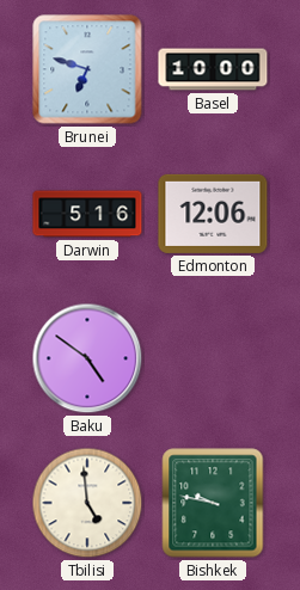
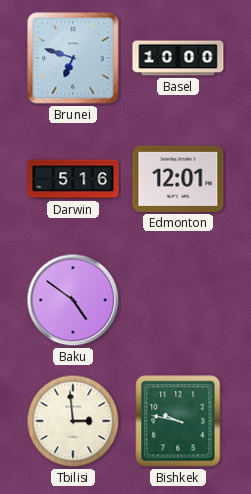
Edmonton: 12:06 -> 12:01 (178, 179)
Tbilisi: 4:59 -> 2:59 (73, 421)
